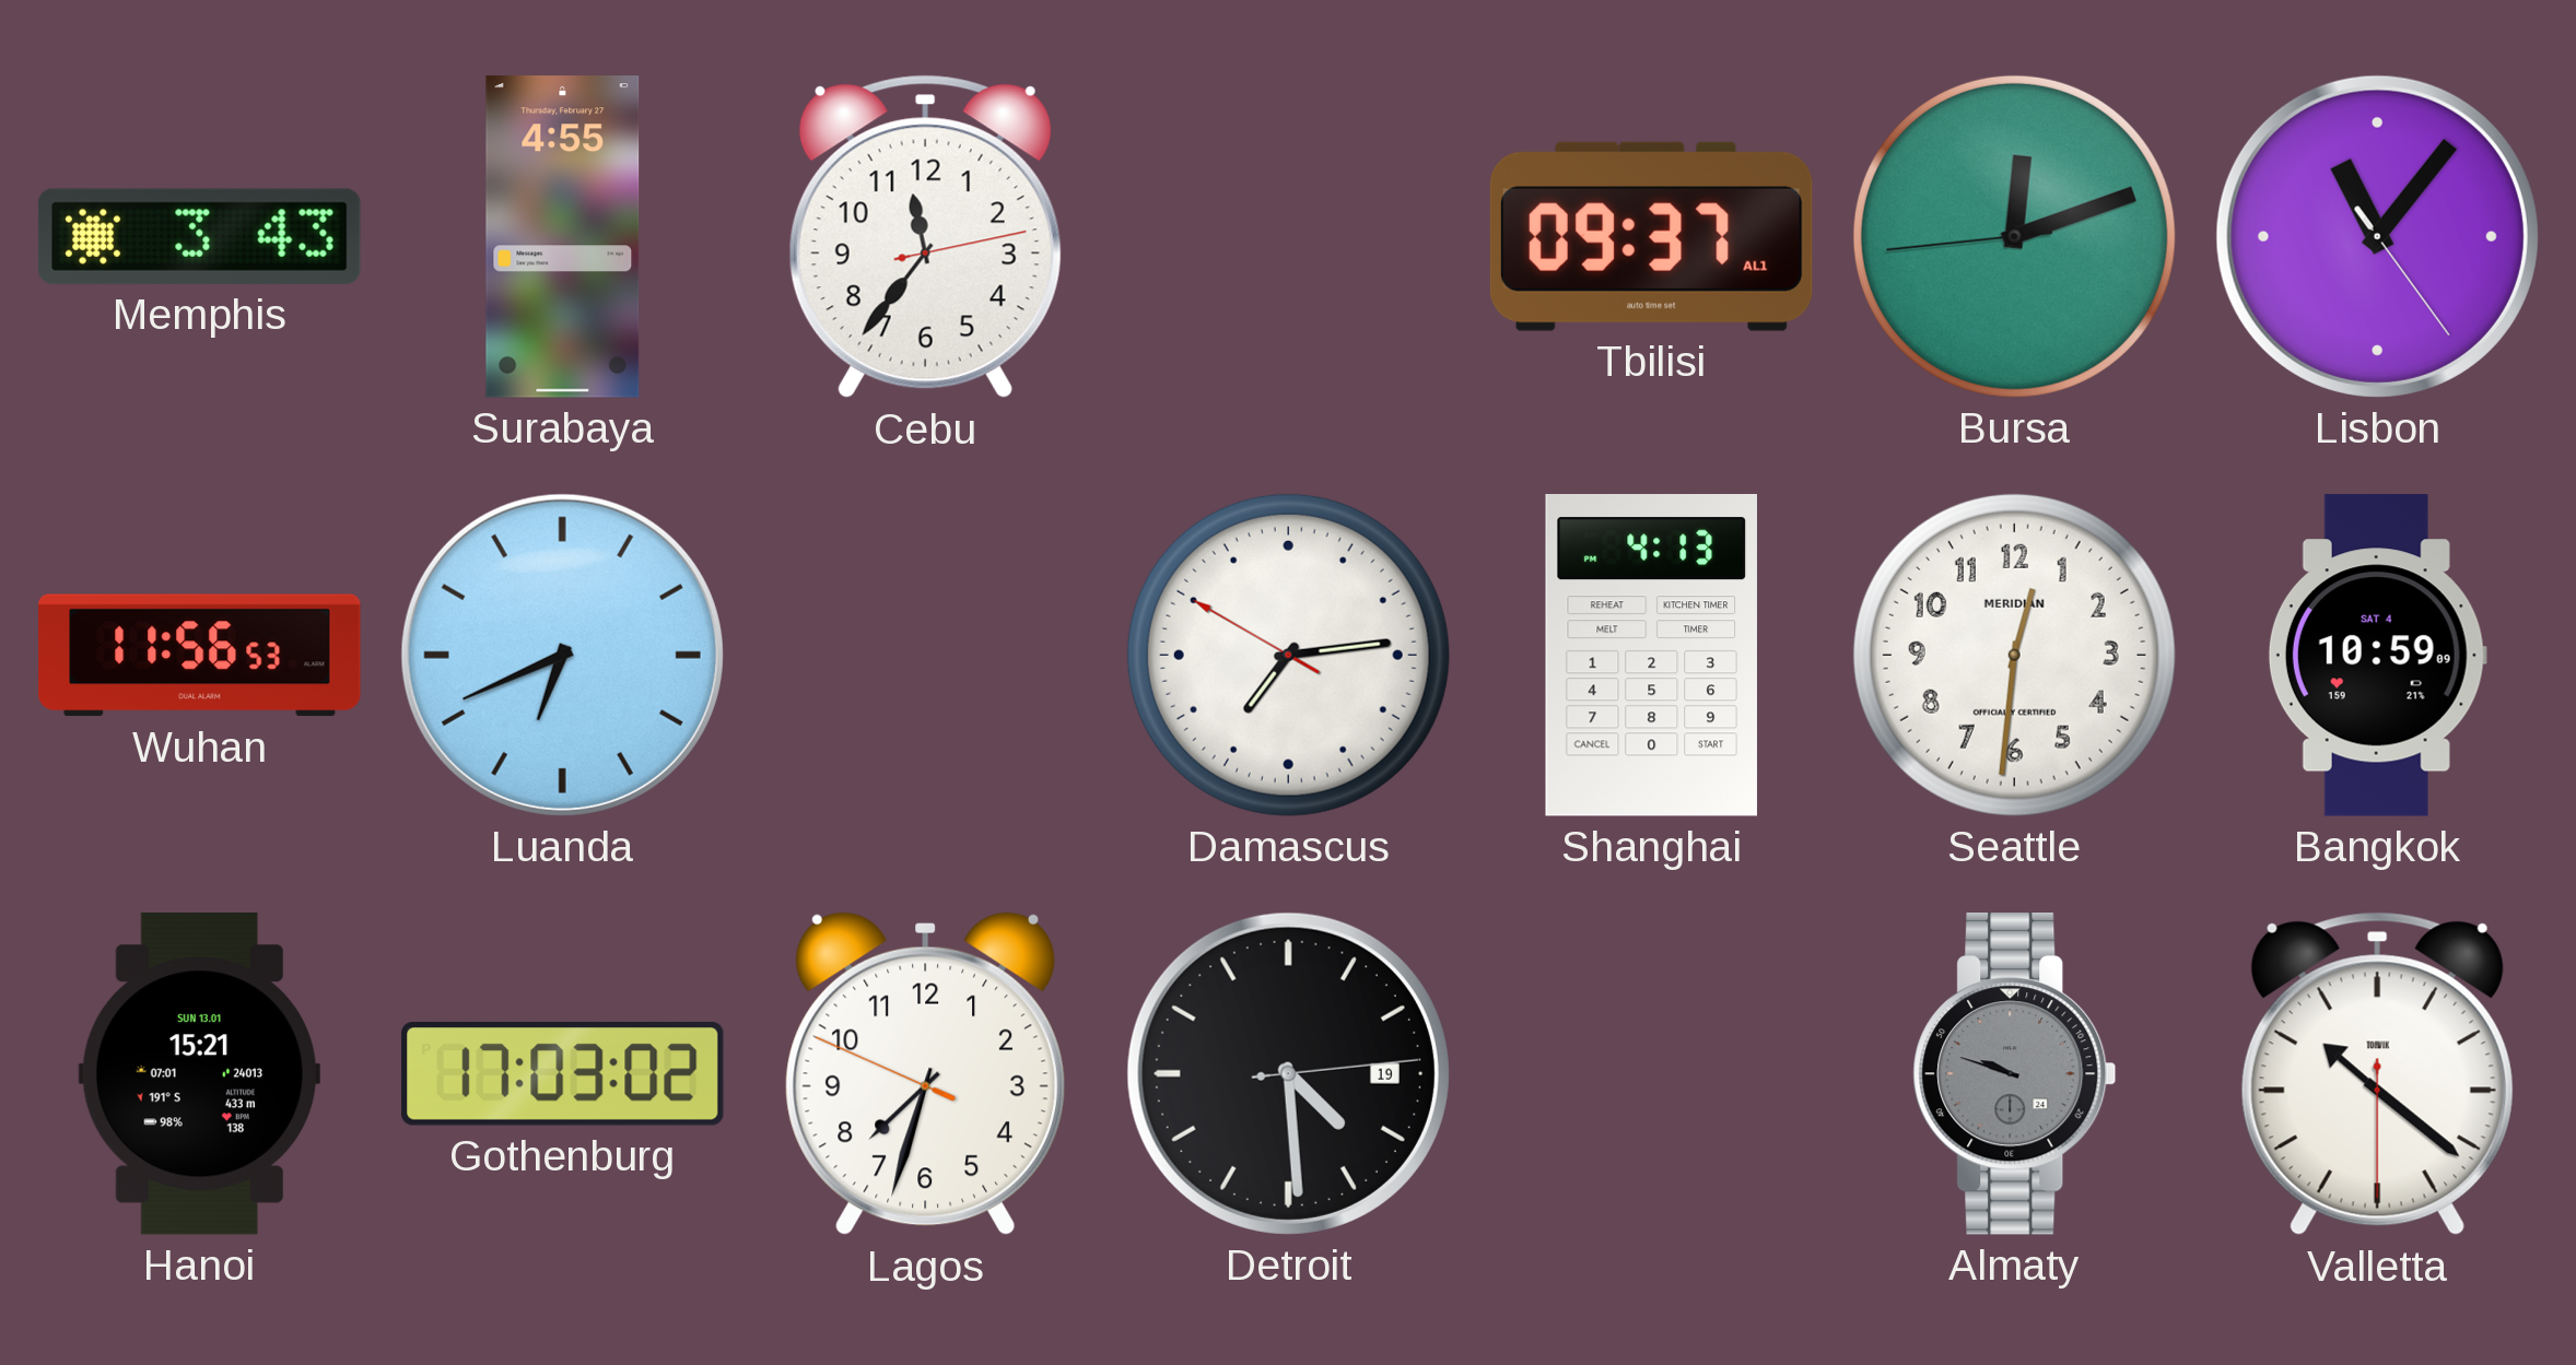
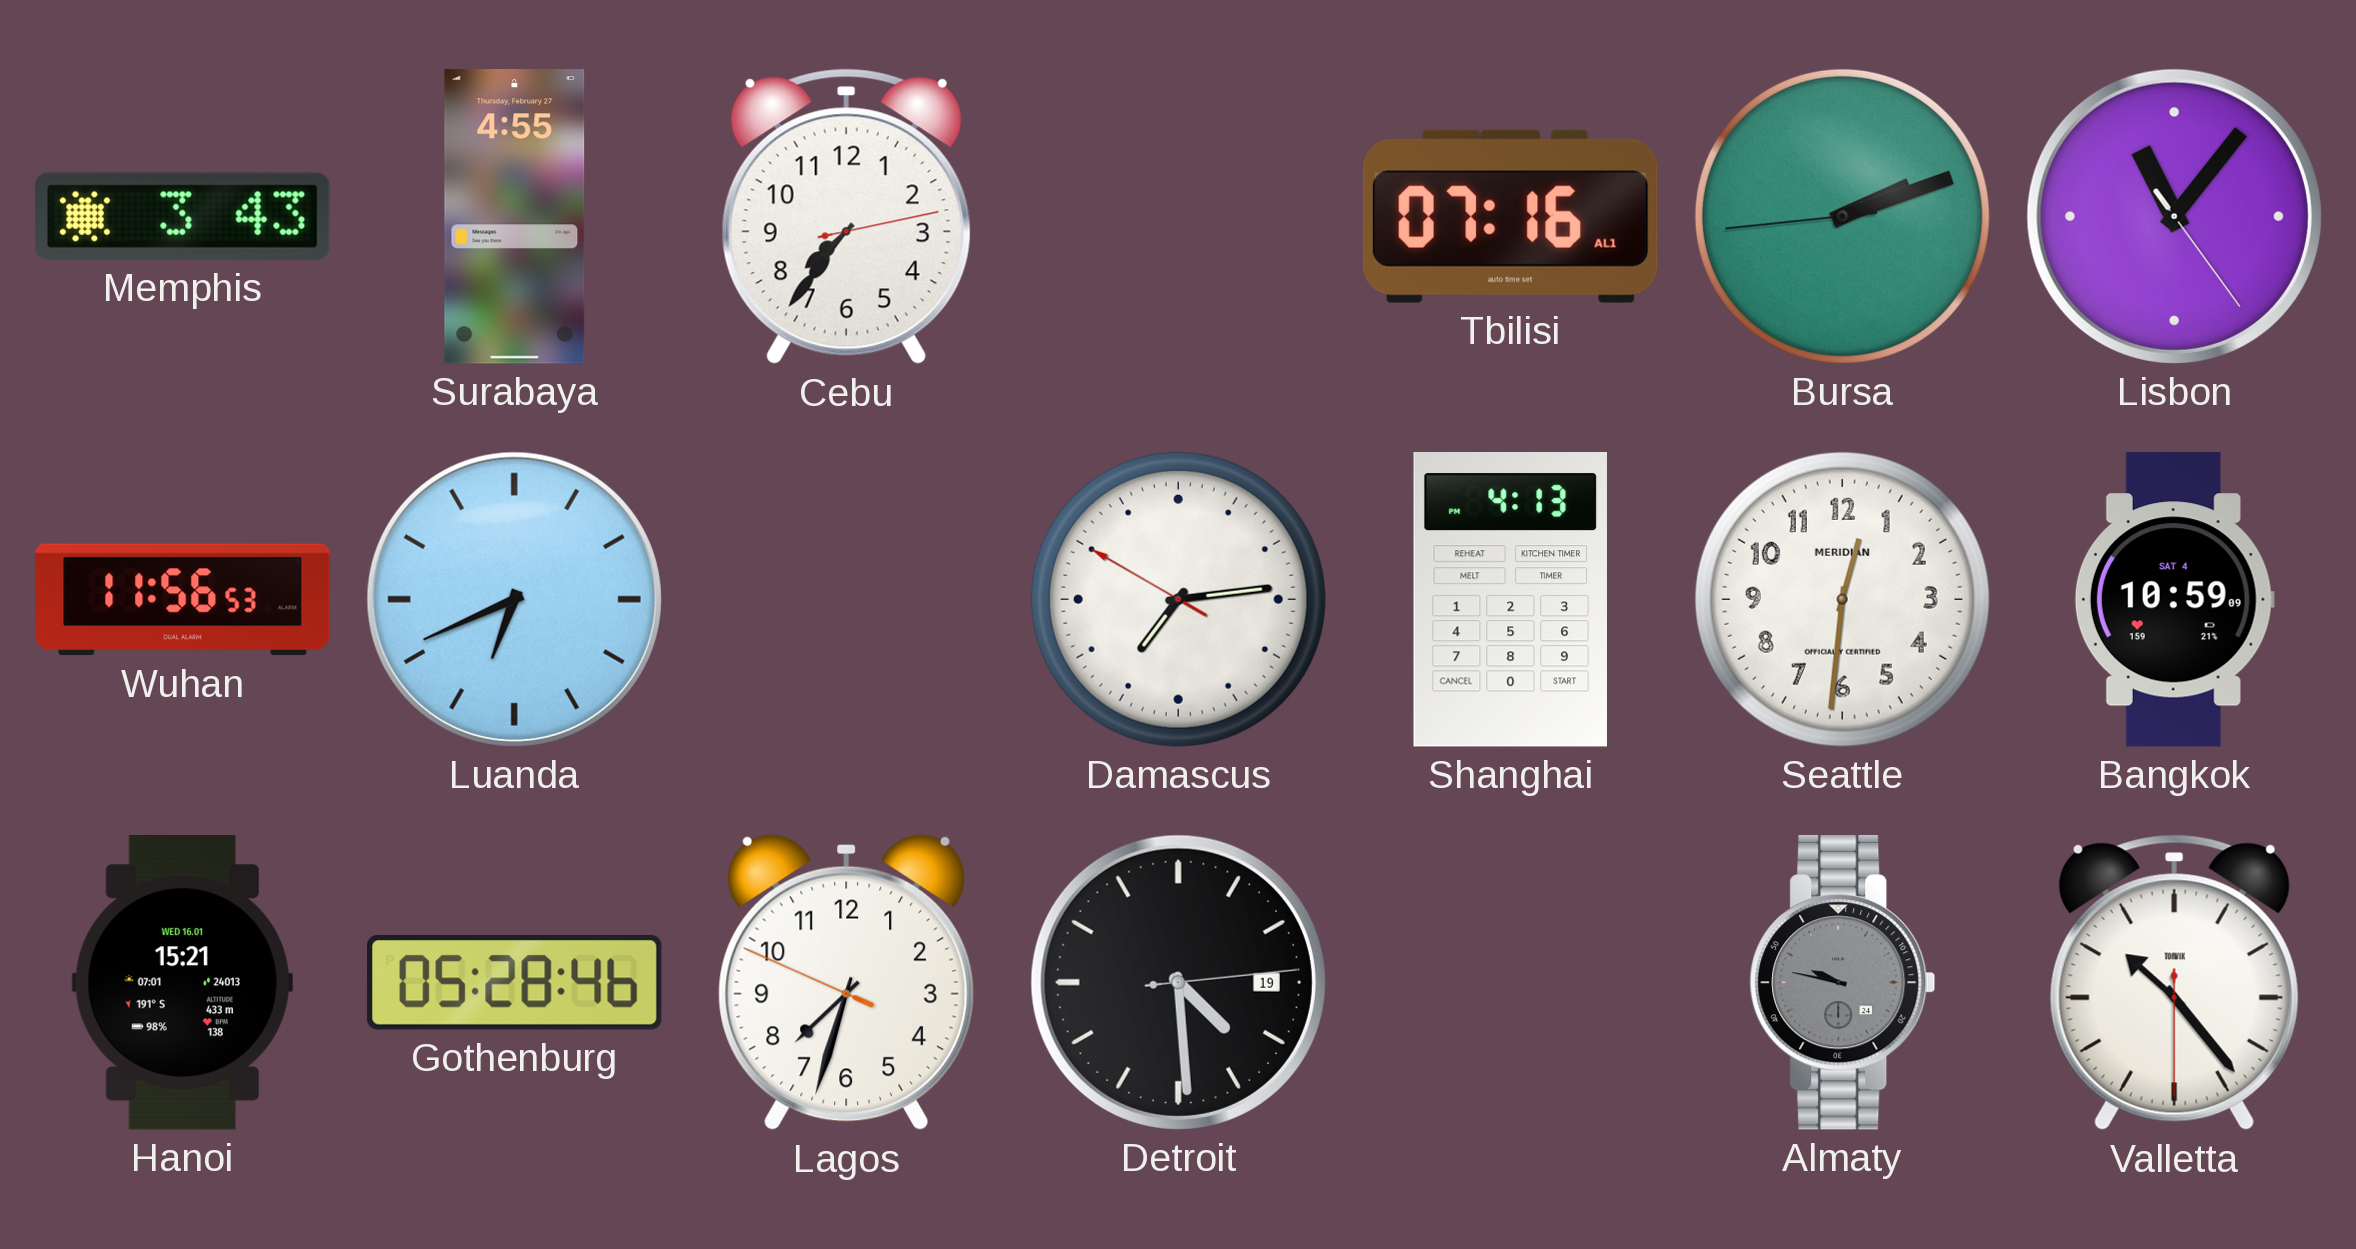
Cebu: 11:36 -> 7:36 (846, 217)
Tbilisi: 09:37 -> 07:16 (1510, 216)
Bursa: 12:11 -> 2:11 (1842, 216)
Hanoi date: SUN 13.01 -> WED 16.01 (182, 983)
Gothenburg: 17:03 -> 05:28 (515, 983)
Almaty: 9:48 -> 9:47 (1843, 983)
Valletta: 10:21 -> 10:23 (2174, 983)
